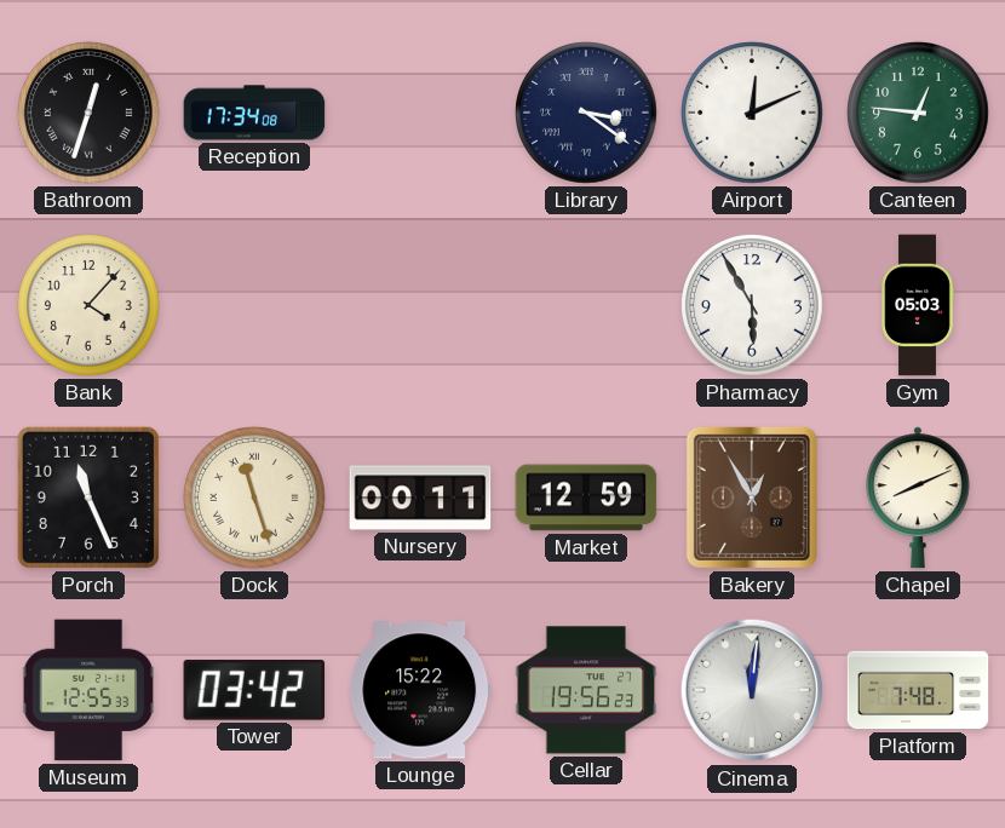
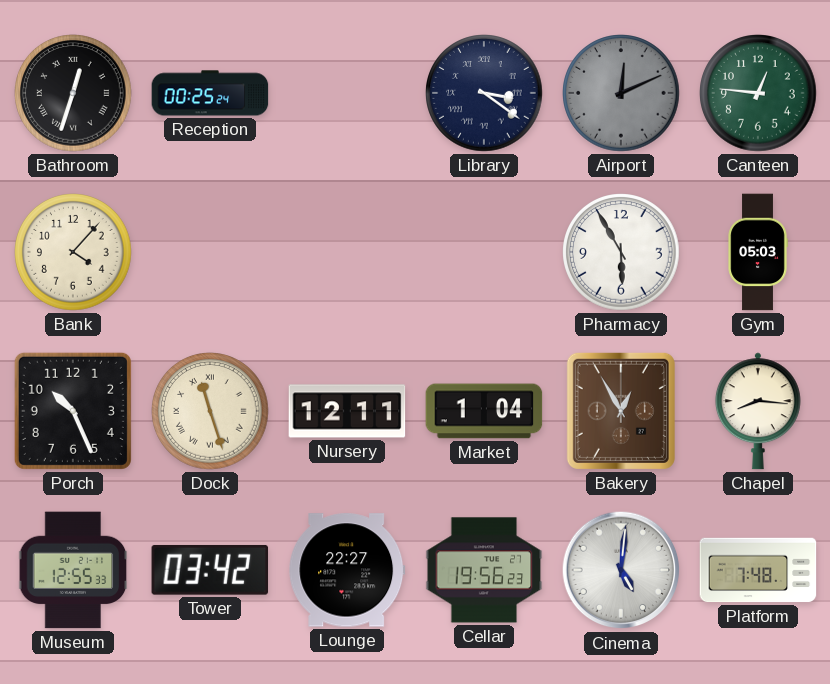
Reception: 17:34 -> 00:25 (210, 93)
Airport dial: white -> grey (621, 93)
Porch: 11:26 -> 10:26 (73, 411)
Nursery: 00:11 -> 12:11 (347, 411)
Market: 12:59 -> 1:04 (484, 411)
Chapel: 8:11 -> 8:16 (758, 411)
Lounge: 15:22 -> 22:27 (347, 570)
Cinema: 12:01 -> 5:01 (621, 570)
